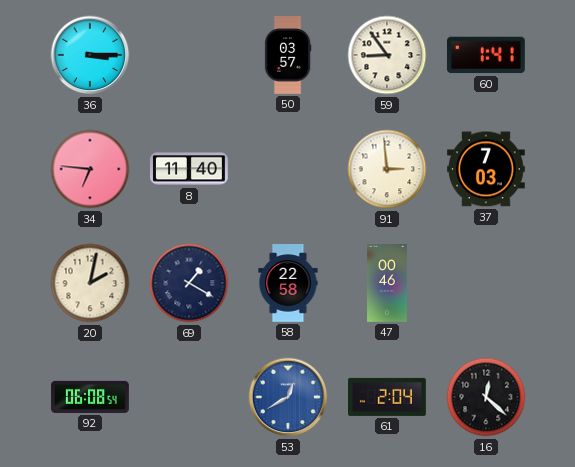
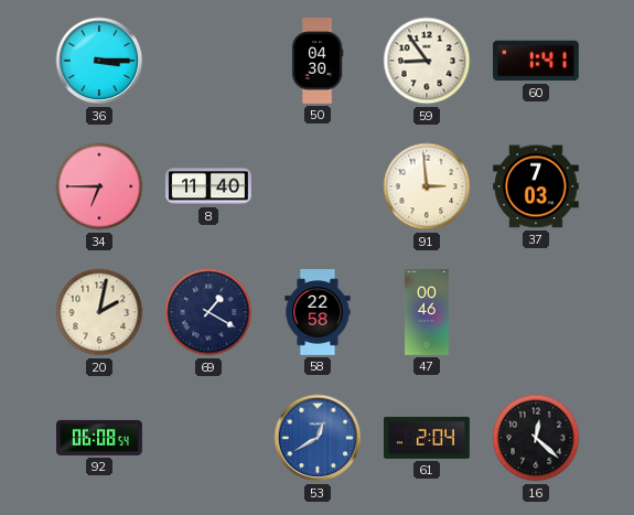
50: 03:57 -> 04:30 (318, 62)
34: 6:46 -> 6:45 (99, 186)
